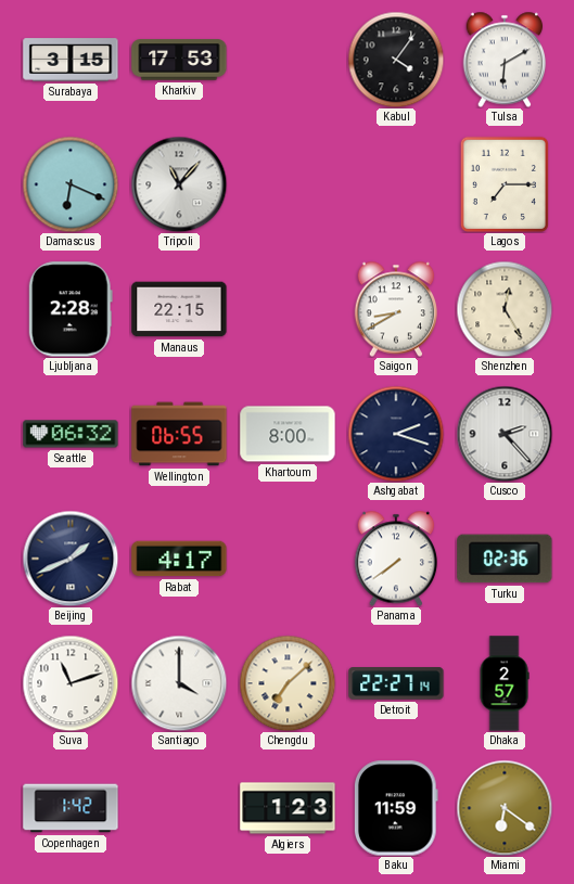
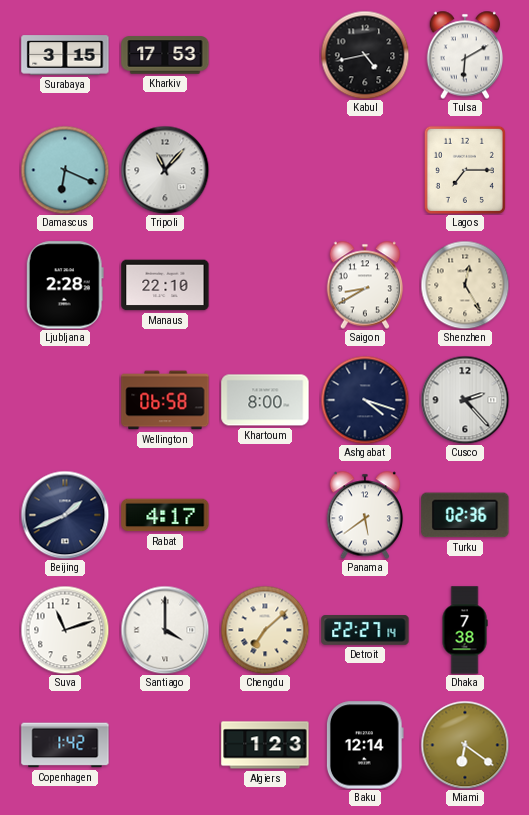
Kabul: 4:06 -> 4:43 (365, 55)
Manaus: 22:15 -> 22:10 (165, 285)
Seattle: 06:32 -> none (71, 434)
Wellington: 06:55 -> 06:58 (165, 400)
Ashgabat: 2:18 -> 4:18 (365, 400)
Panama: 7:39 -> 5:39 (365, 515)
Dhaka: 2:57 -> 7:38 (465, 630)
Baku: 11:59 -> 12:14 (365, 745)
